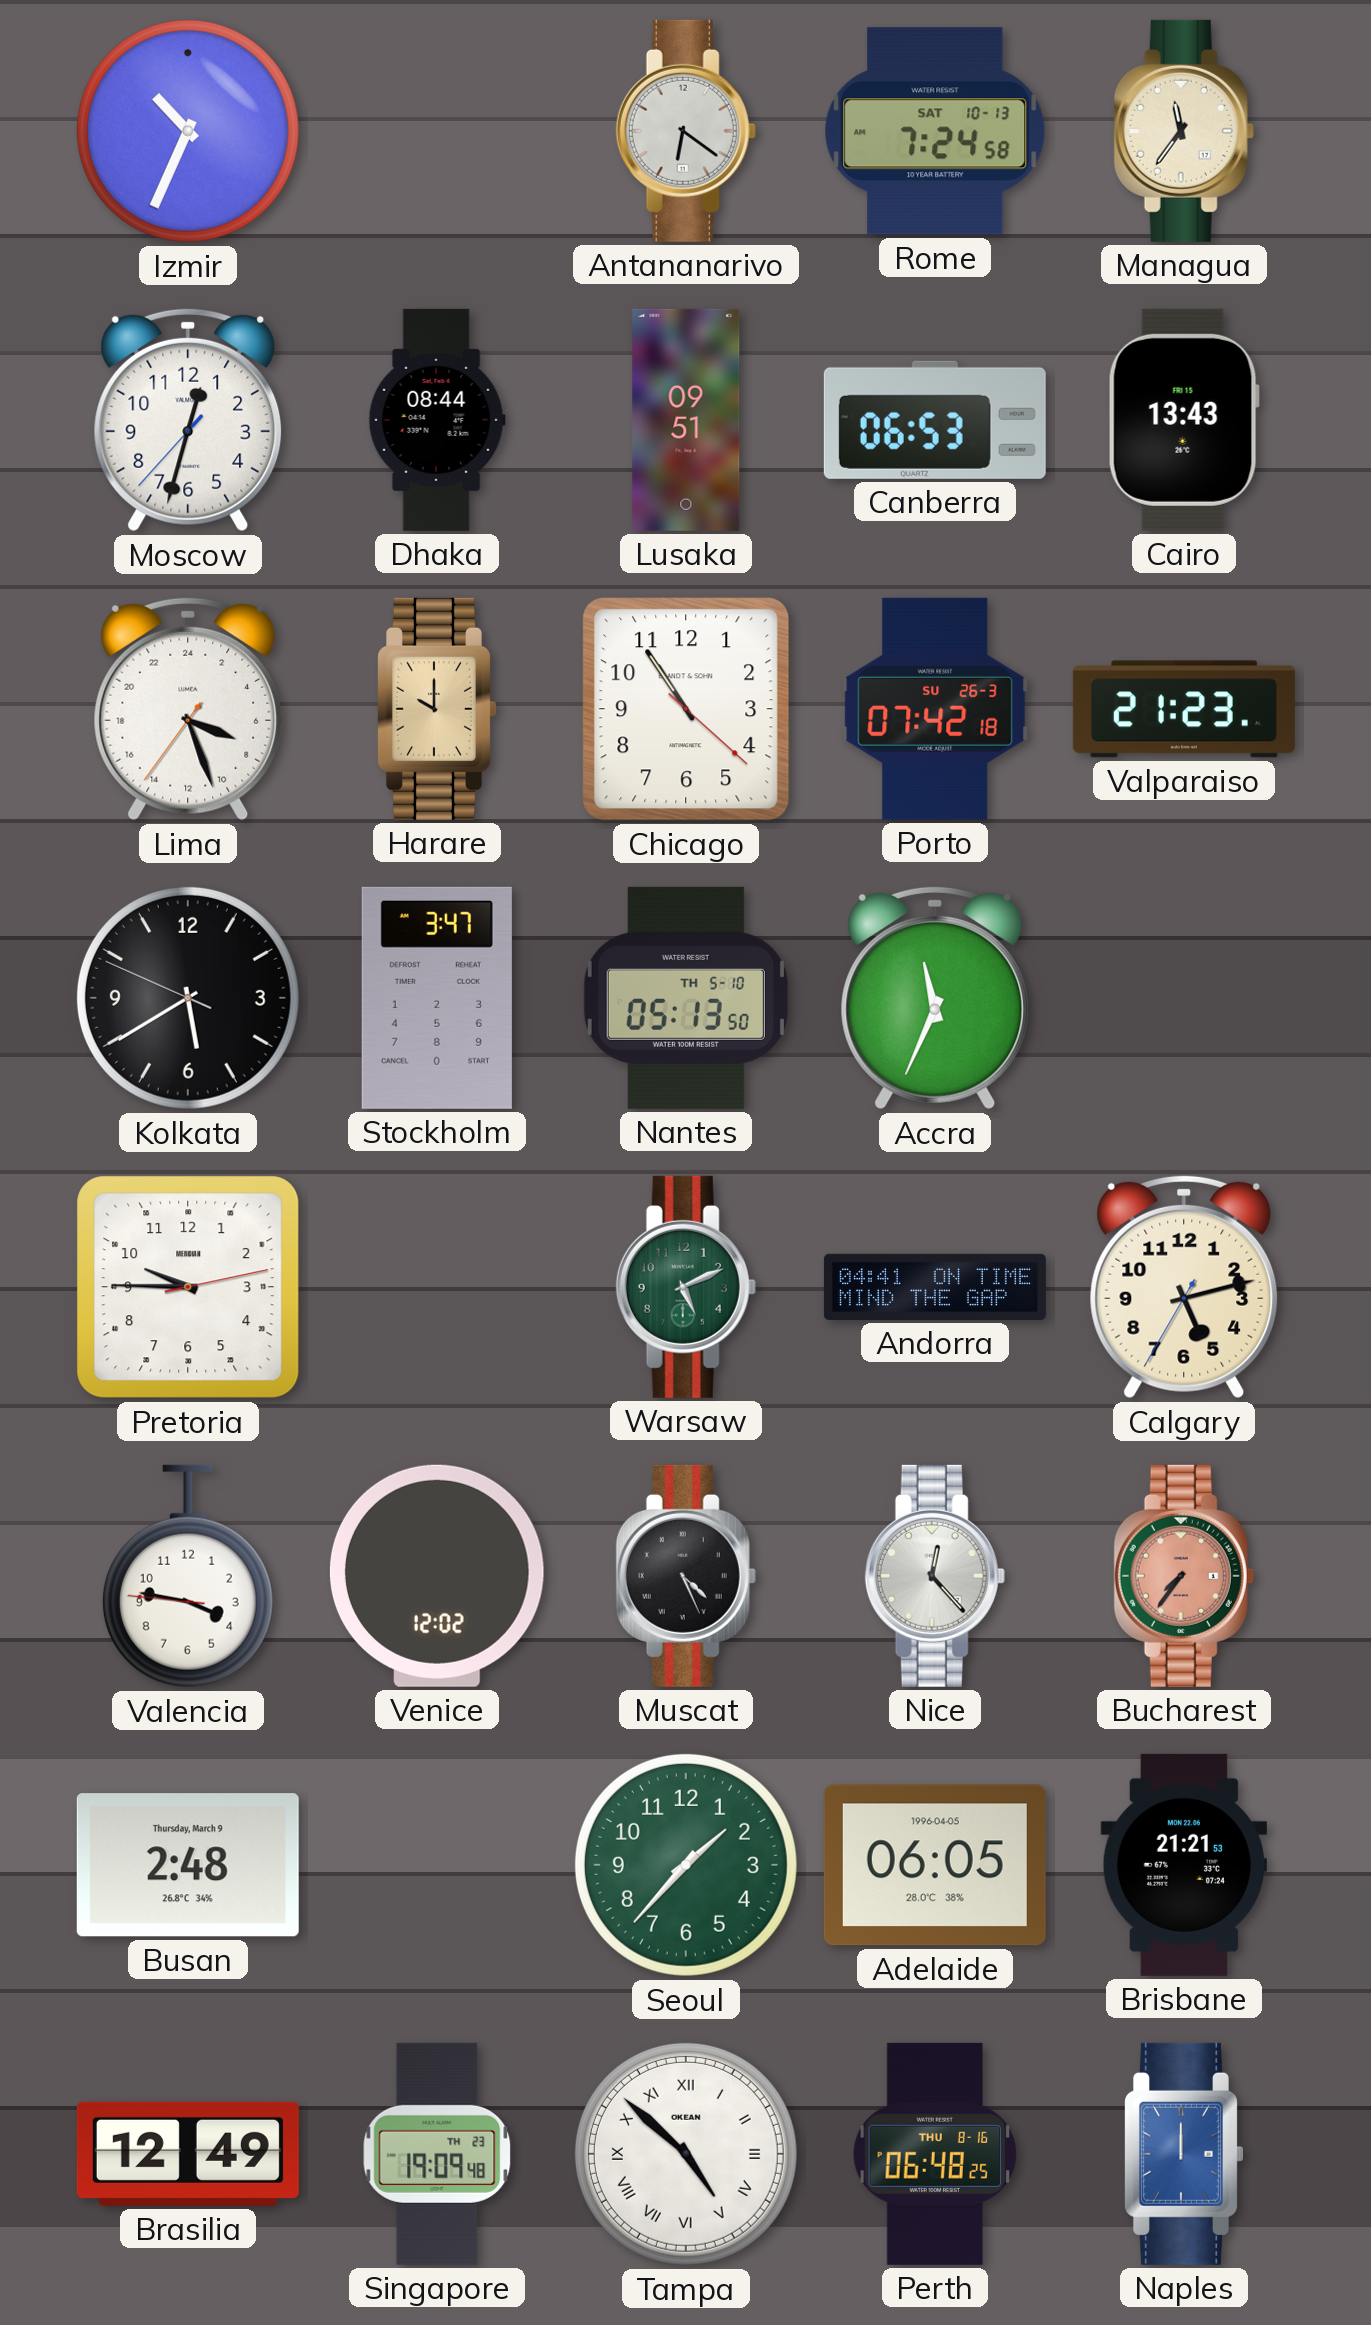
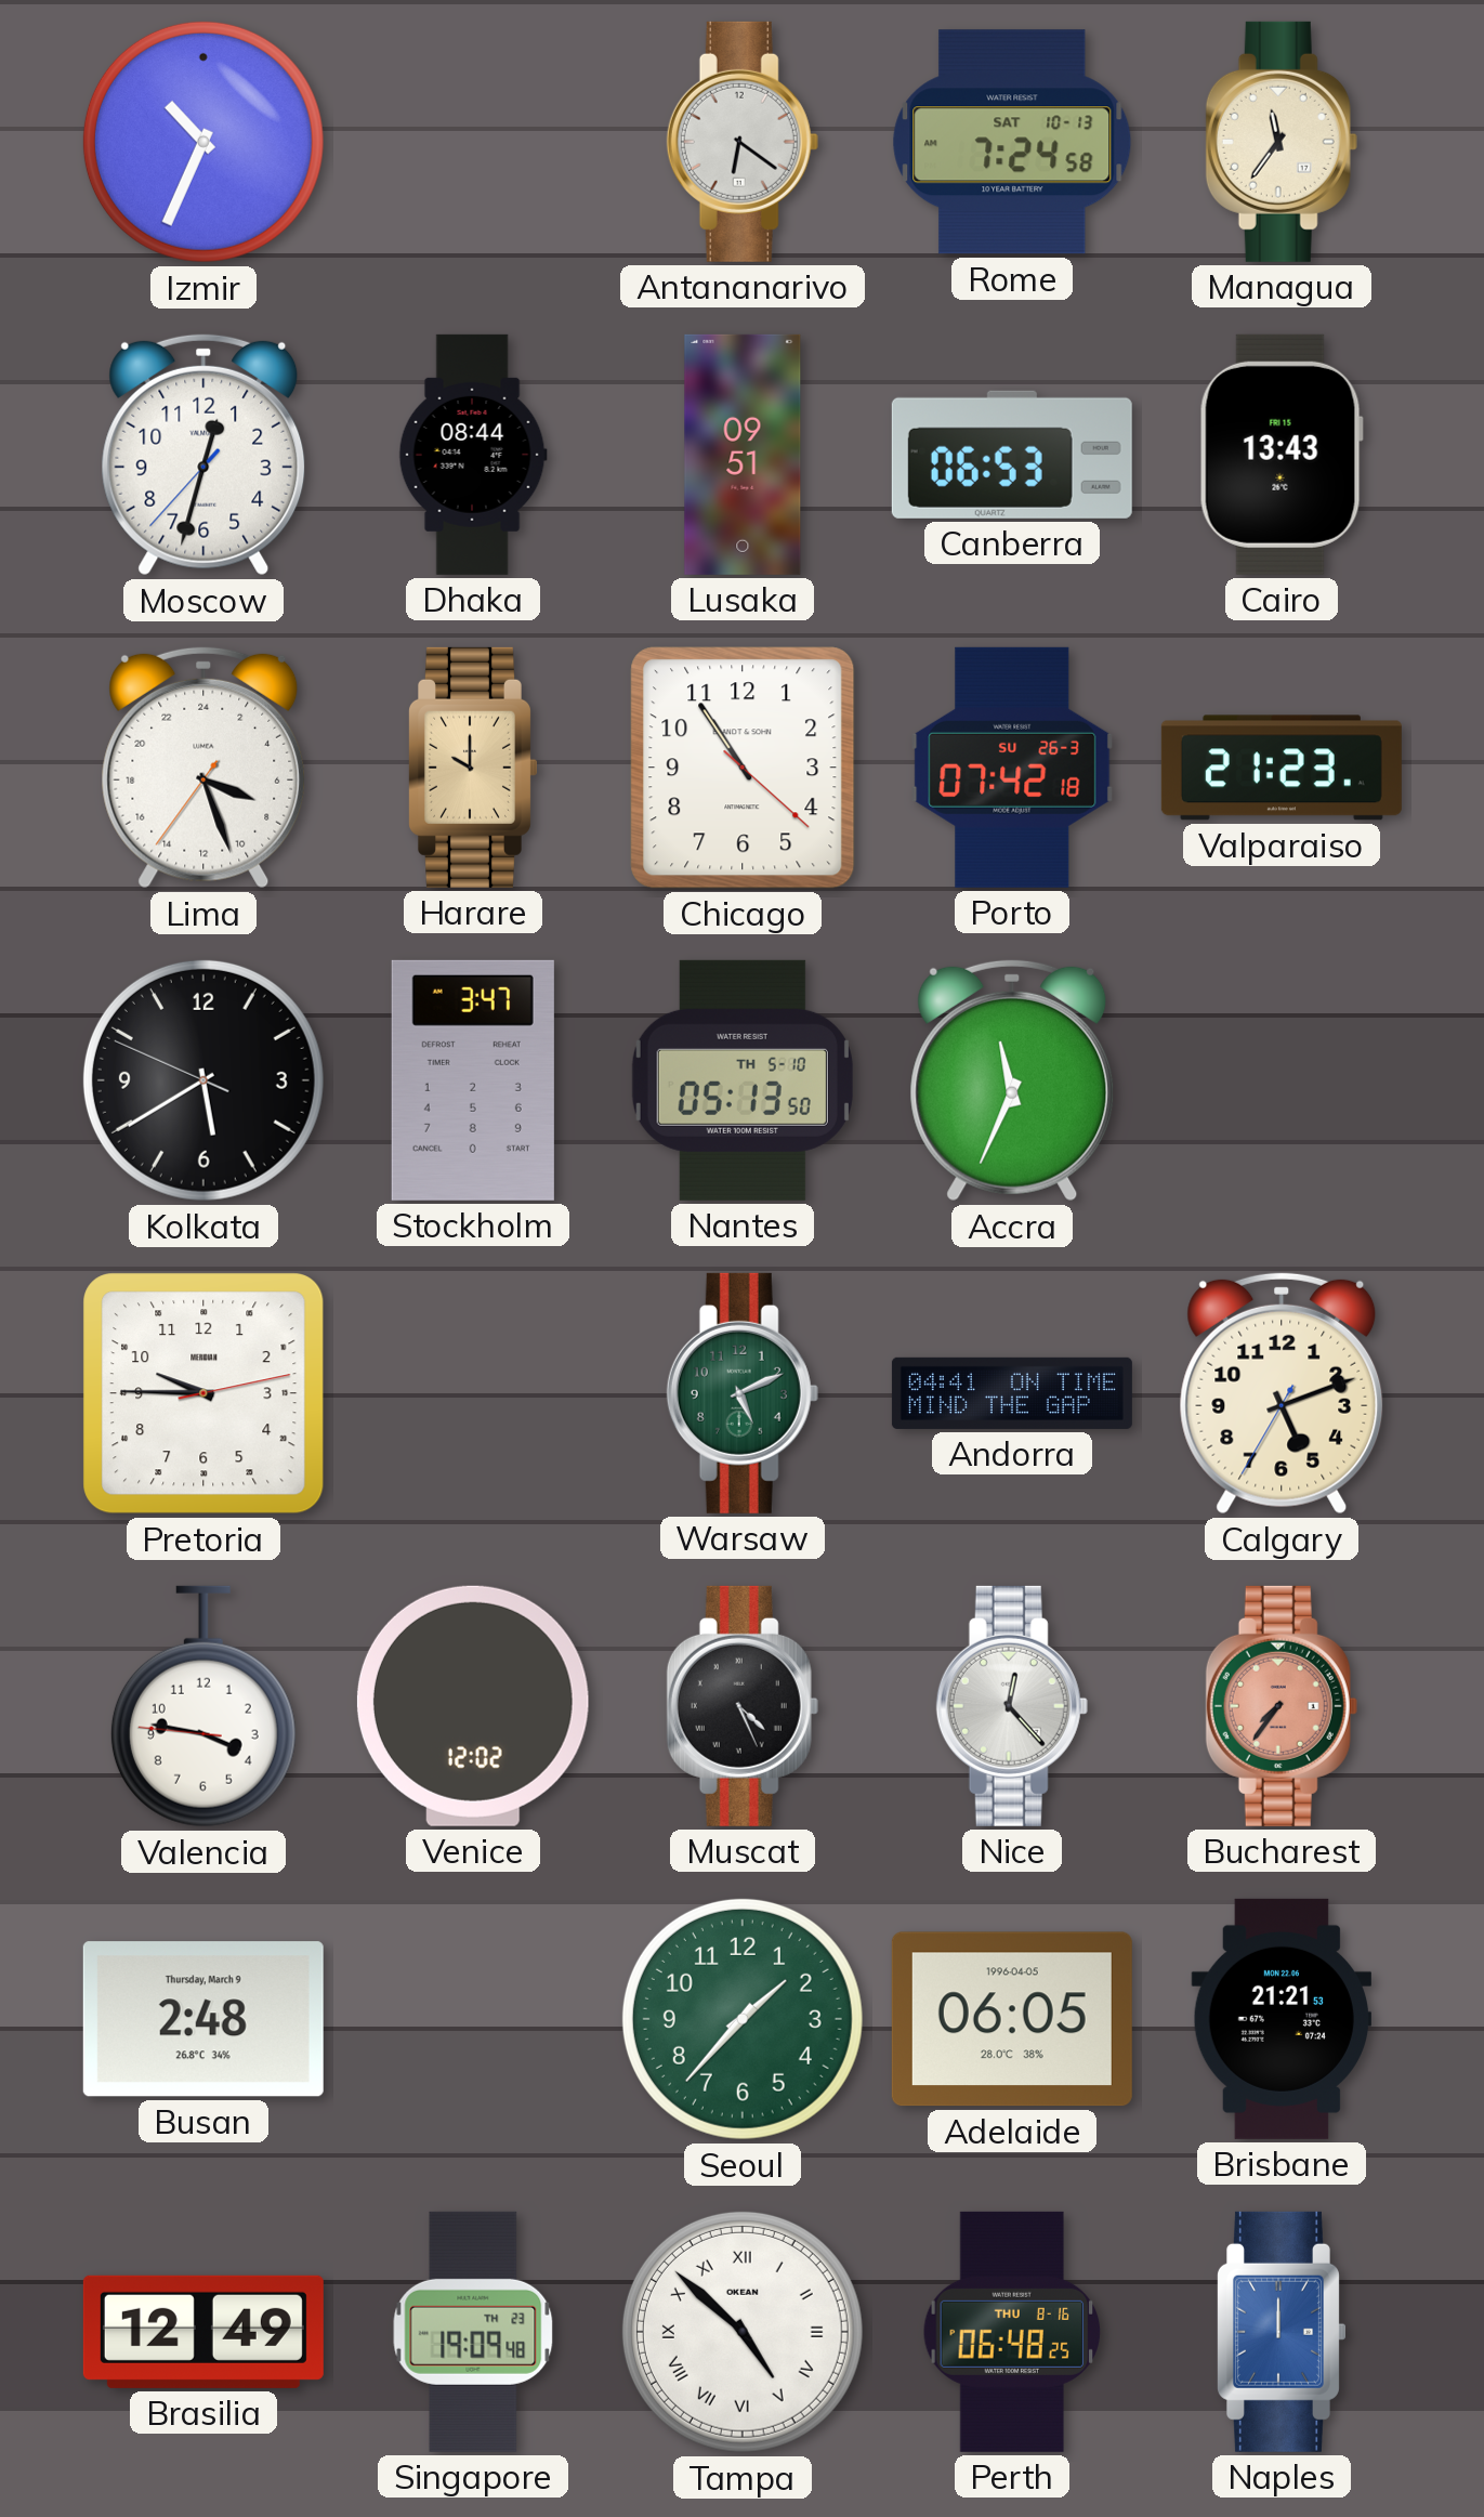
Calgary: 5:12 -> 5:11 (1282, 1393)
